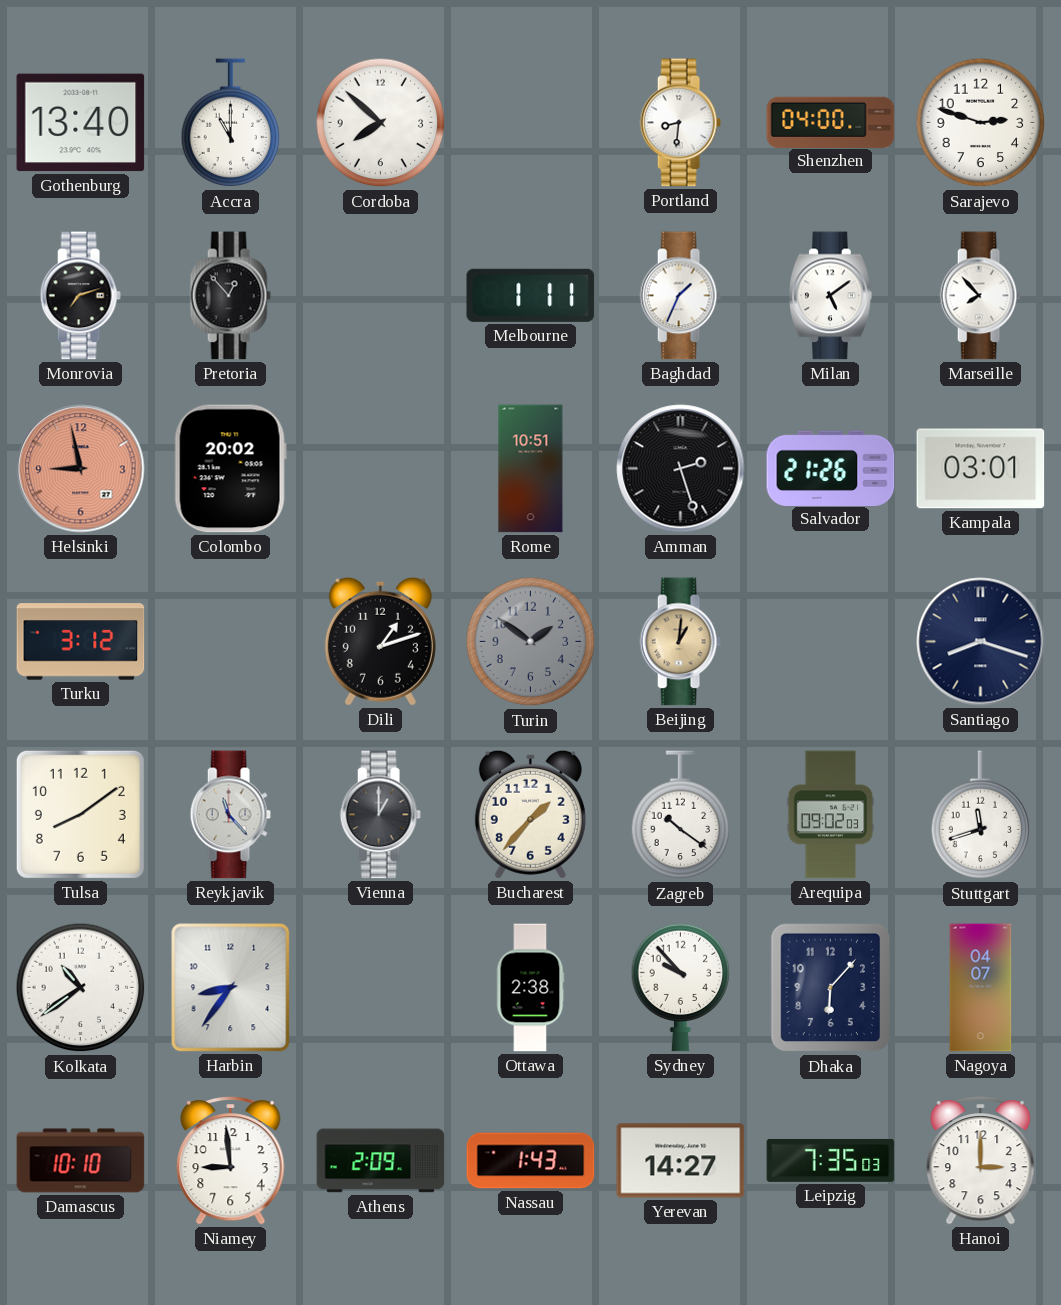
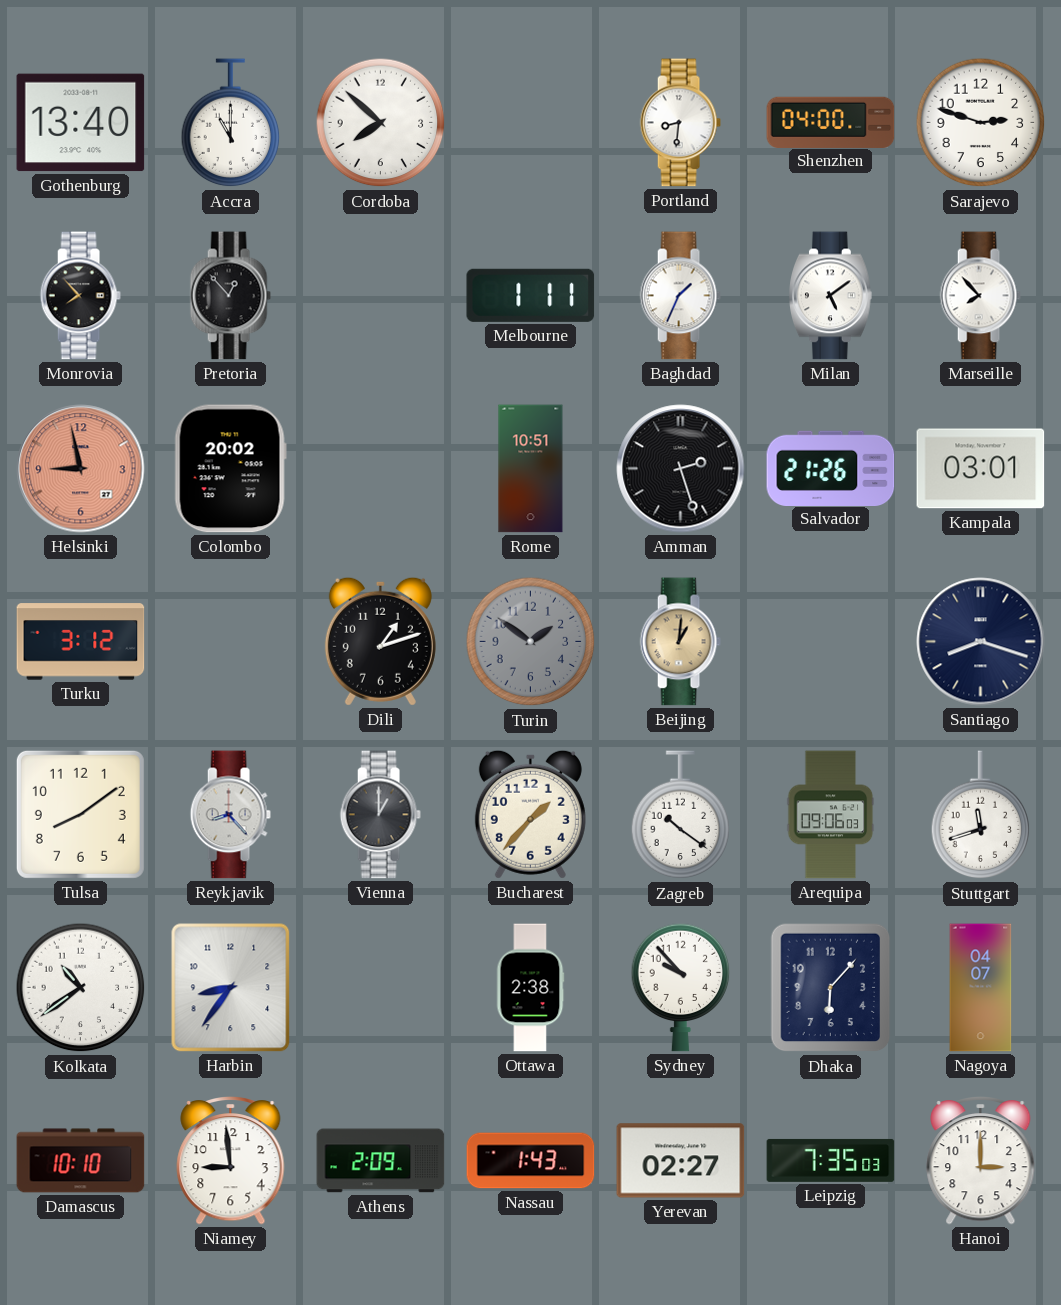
Monrovia: 7:12 -> 7:53 (80, 296)
Reykjavik: 11:23 -> 8:23 (230, 815)
Arequipa: 09:02 -> 09:06 (831, 815)
Yerevan: 14:27 -> 02:27 (681, 1161)
